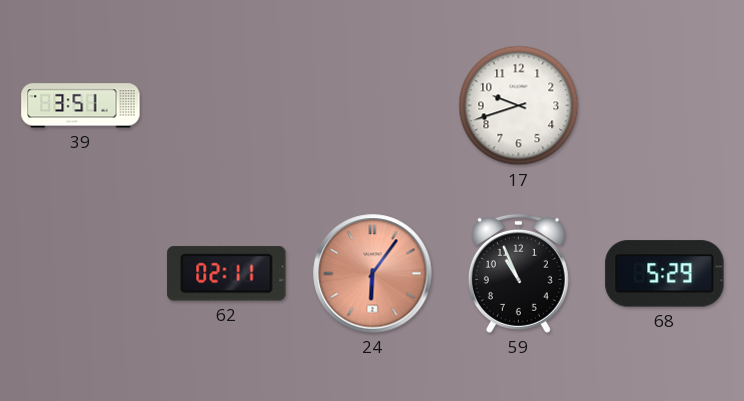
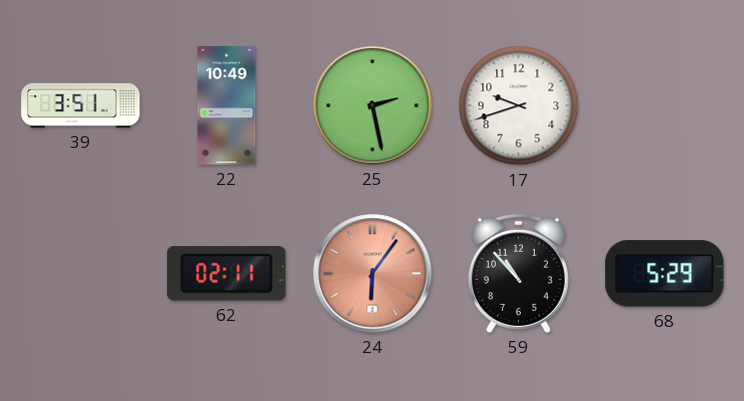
22: none -> 10:49 (227, 106)
25: none -> 2:28 (373, 106)
59: 10:56 -> 10:53 (518, 273)
